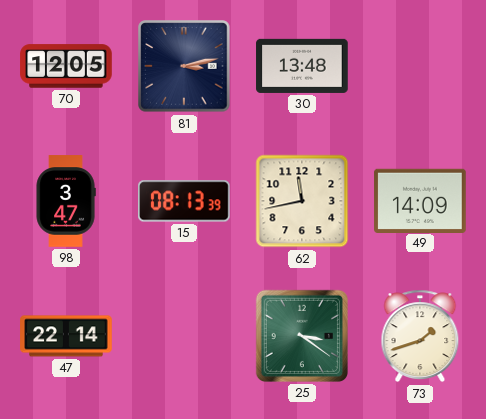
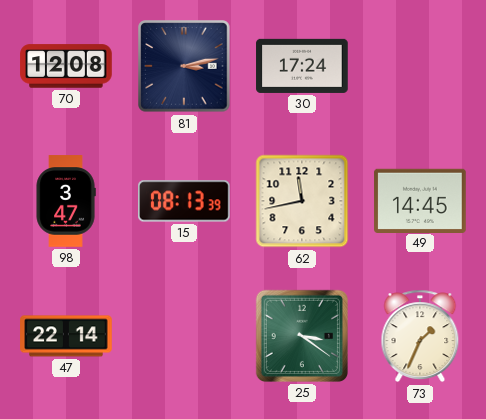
70: 12:05 -> 12:08 (66, 66)
30: 13:48 -> 17:24 (302, 66)
49: 14:09 -> 14:45 (420, 200)
73: 1:42 -> 1:34 (420, 336)
